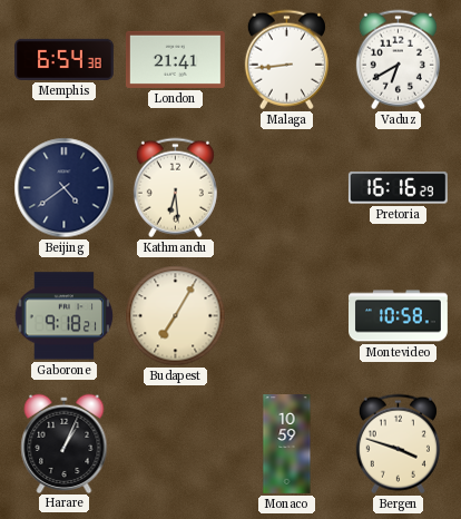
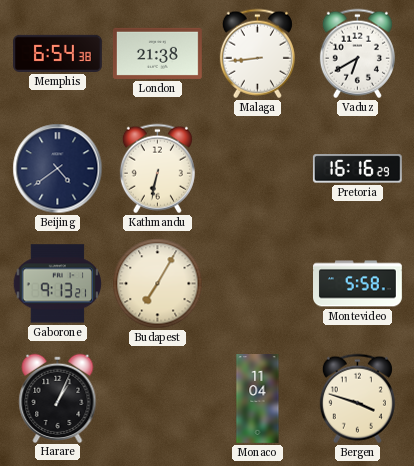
London: 21:41 -> 21:38 (157, 53)
Kathmandu: 6:29 -> 6:32 (157, 169)
Gaborone: 9:18 -> 9:13 (58, 284)
Montevideo: 10:58 -> 5:58 (358, 284)
Monaco: 10:59 -> 11:04 (258, 399)
